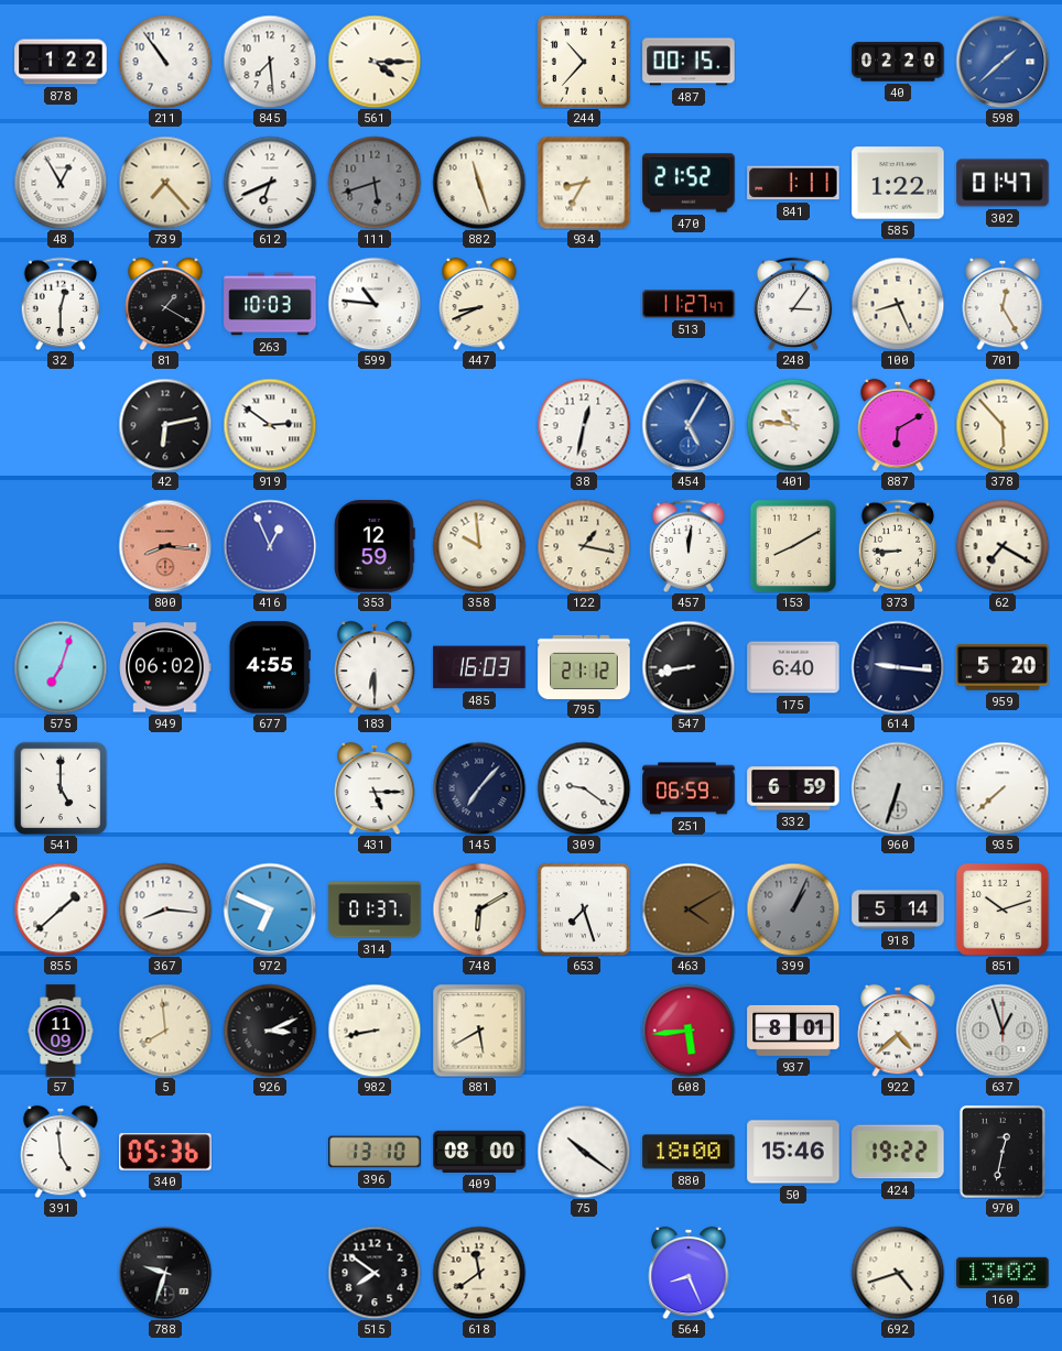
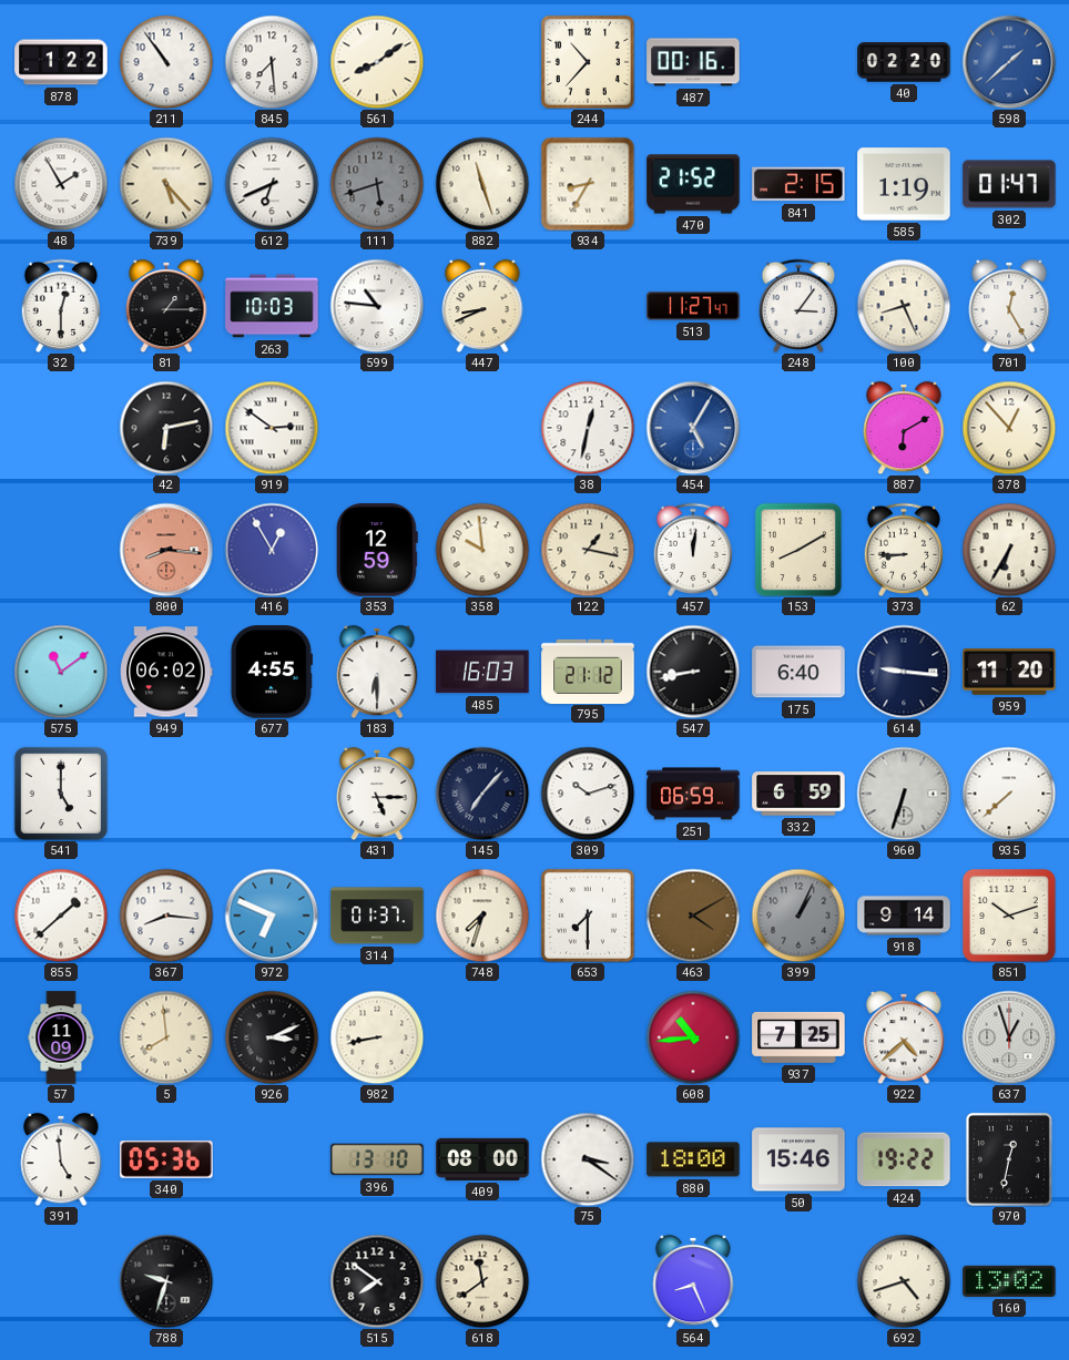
561: 4:15 -> 8:09 (377, 62)
487: 00:15 -> 00:16 (693, 62)
48: 12:55 -> 1:55 (61, 184)
739: 7:23 -> 5:23 (166, 184)
841: 1:11 -> 2:15 (798, 184)
585: 1:22 -> 1:19 (904, 184)
81: 1:20 -> 1:15 (166, 306)
401: 10:46 -> none (793, 425)
378: 5:53 -> 12:53 (1009, 428)
416: 12:56 -> 12:55 (272, 550)
62: 7:20 -> 6:35 (1009, 550)
575: 7:03 -> 11:09 (61, 672)
959: 5:20 -> 11:20 (1009, 673)
309: 9:21 -> 10:12 (588, 794)
748: 6:10 -> 7:33 (482, 916)
653: 7:27 -> 7:30 (588, 916)
918: 5:14 -> 9:14 (904, 916)
881: 5:40 -> none (479, 1031)
608: 5:44 -> 10:44 (693, 1037)
937: 8:01 -> 7:25 (798, 1037)
75: 10:21 -> 3:21 (588, 1159)
